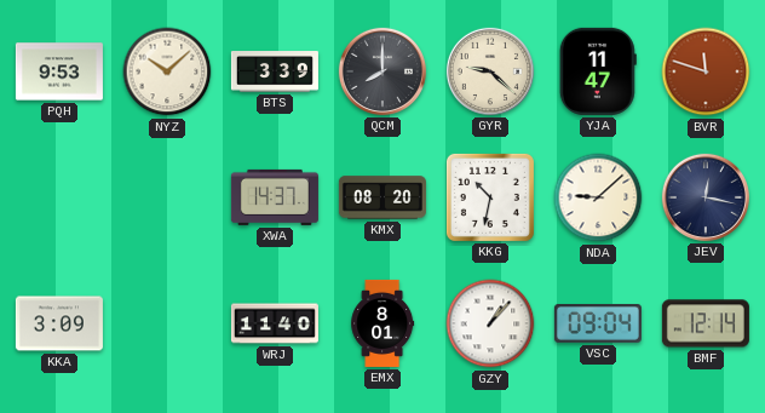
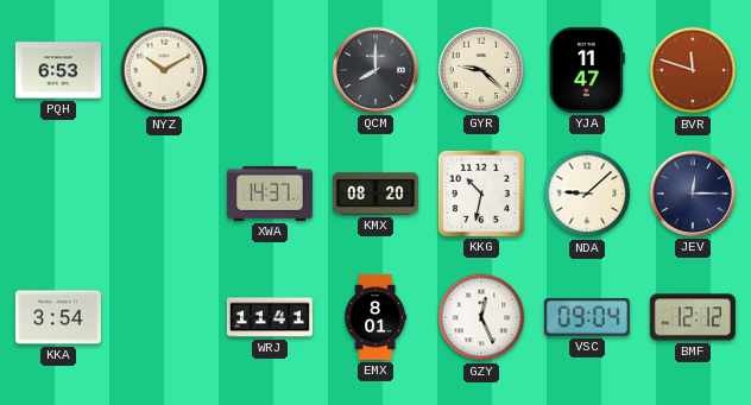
PQH: 9:53 -> 6:53 (58, 70)
NYZ: 10:08 -> 10:10 (164, 70)
BTS: 3:39 -> none (275, 71)
JEV: 12:17 -> 12:15 (693, 194)
KKA: 3:09 -> 3:54 (58, 317)
WRJ: 11:40 -> 11:41 (270, 317)
GZY: 1:07 -> 12:26 (481, 317)
BMF: 12:14 -> 12:12 (693, 317)
